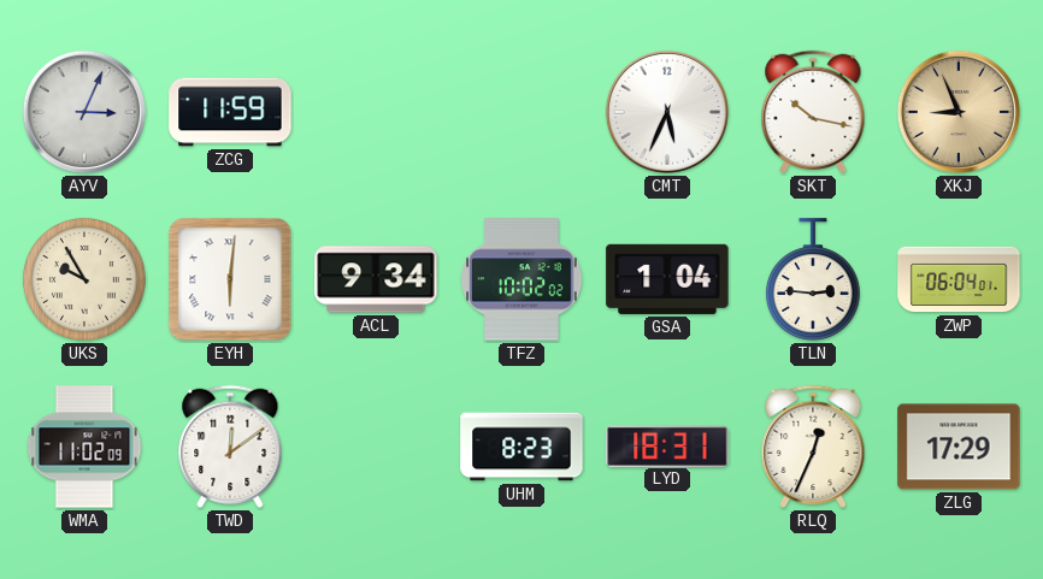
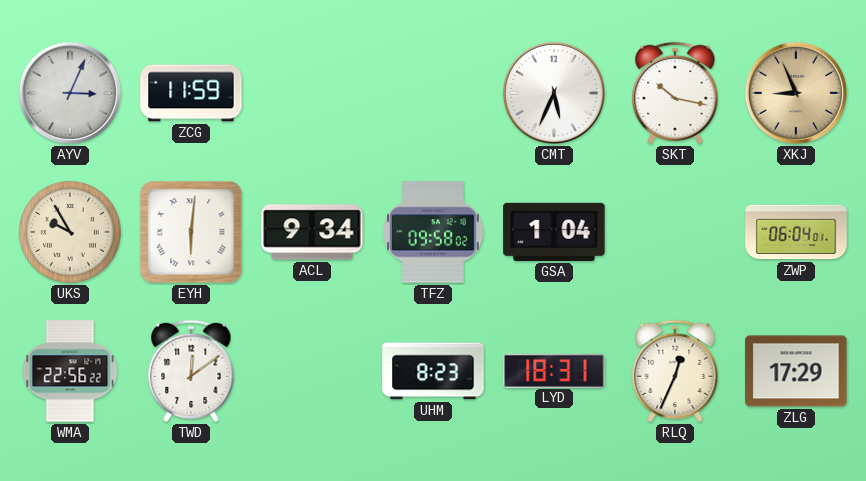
TFZ: 10:02 -> 09:58 (433, 232)
TLN: 2:46 -> none (813, 279)
WMA: 11:02 -> 22:56 (70, 371)
